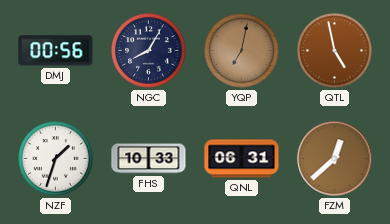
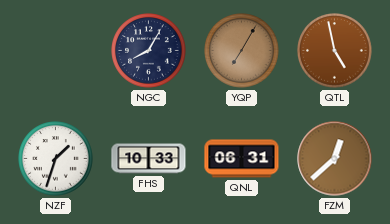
DMJ: 00:56 -> none (56, 51)
YQP: 7:02 -> 7:05 (242, 51)
